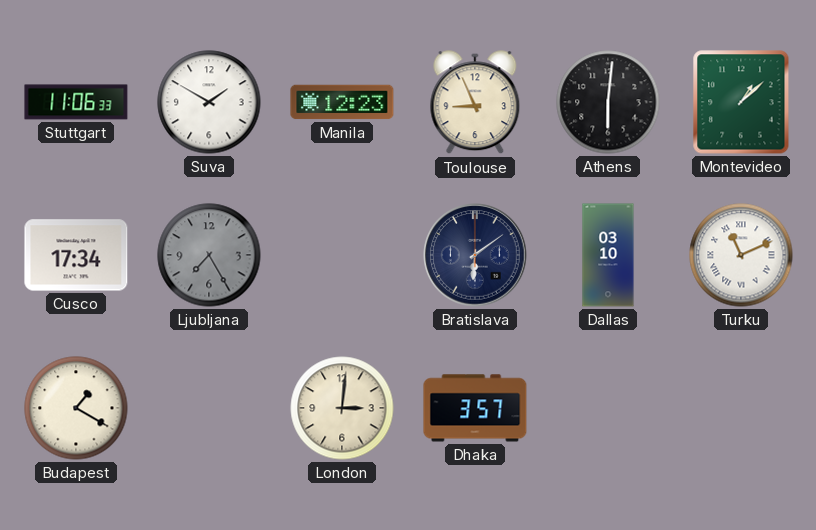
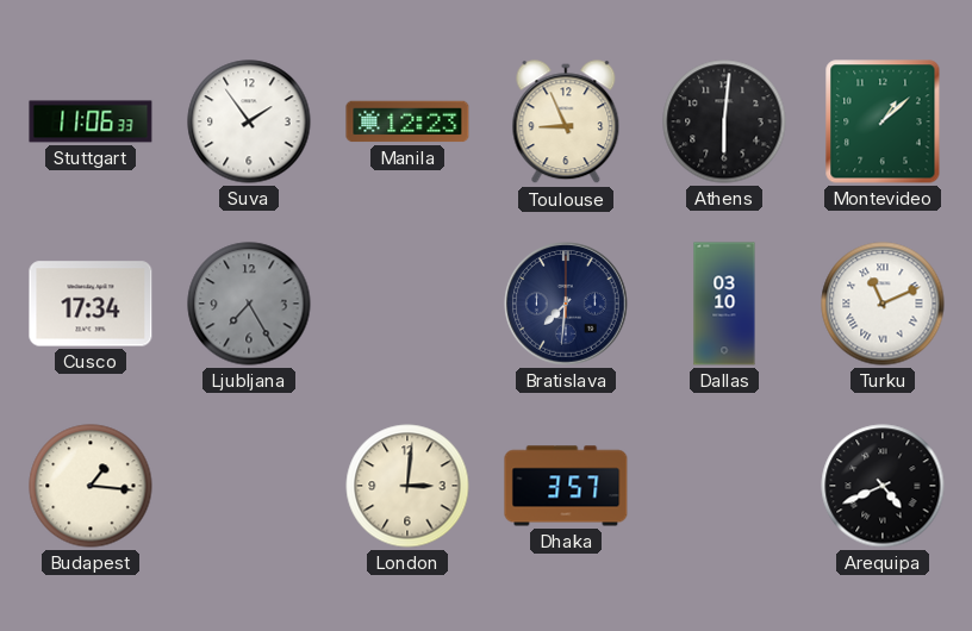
Suva: 1:50 -> 1:54 (249, 121)
Bratislava: 6:09 -> 7:31 (566, 304)
Budapest: 1:20 -> 1:16 (91, 486)
Arequipa: none -> 4:41 (883, 486)
